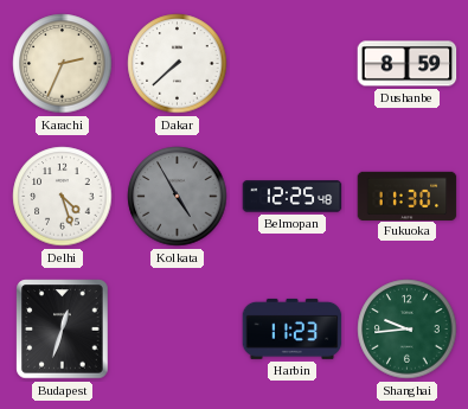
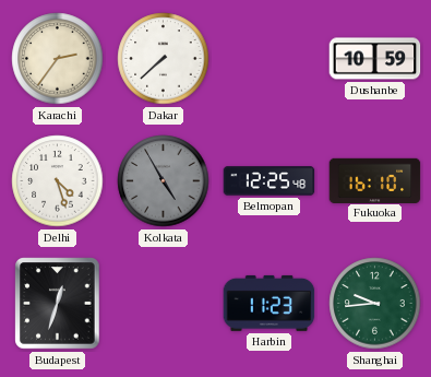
Karachi: 2:34 -> 2:36 (58, 59)
Dushanbe: 8:59 -> 10:59 (375, 59)
Fukuoka: 11:30 -> 16:10 (375, 180)
